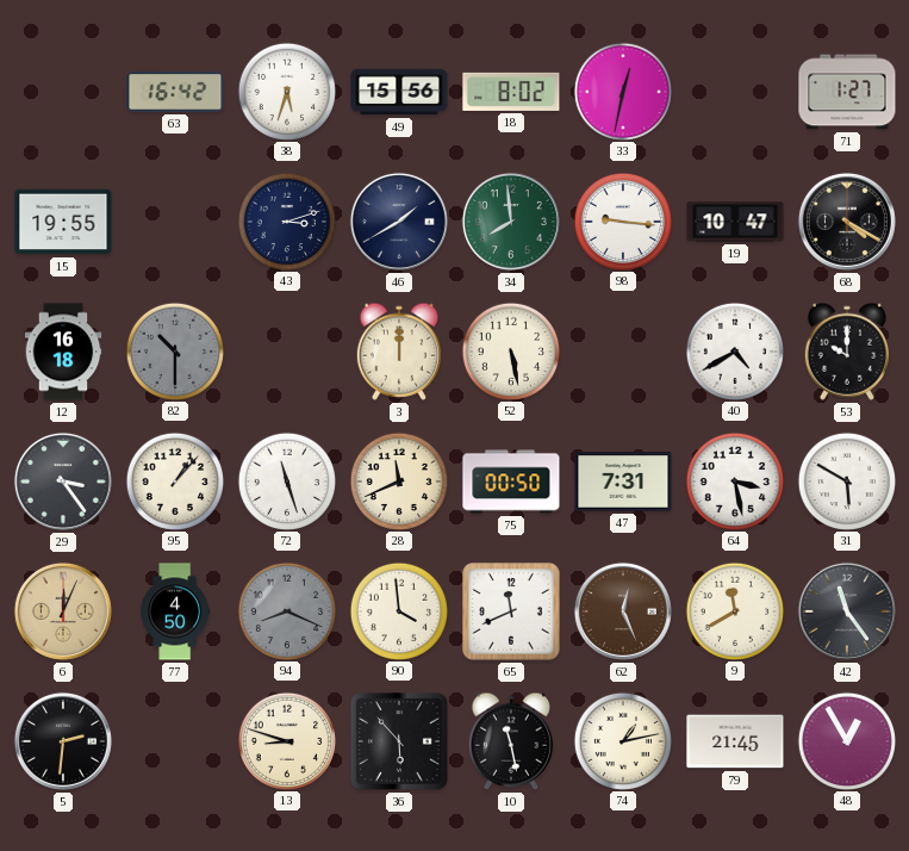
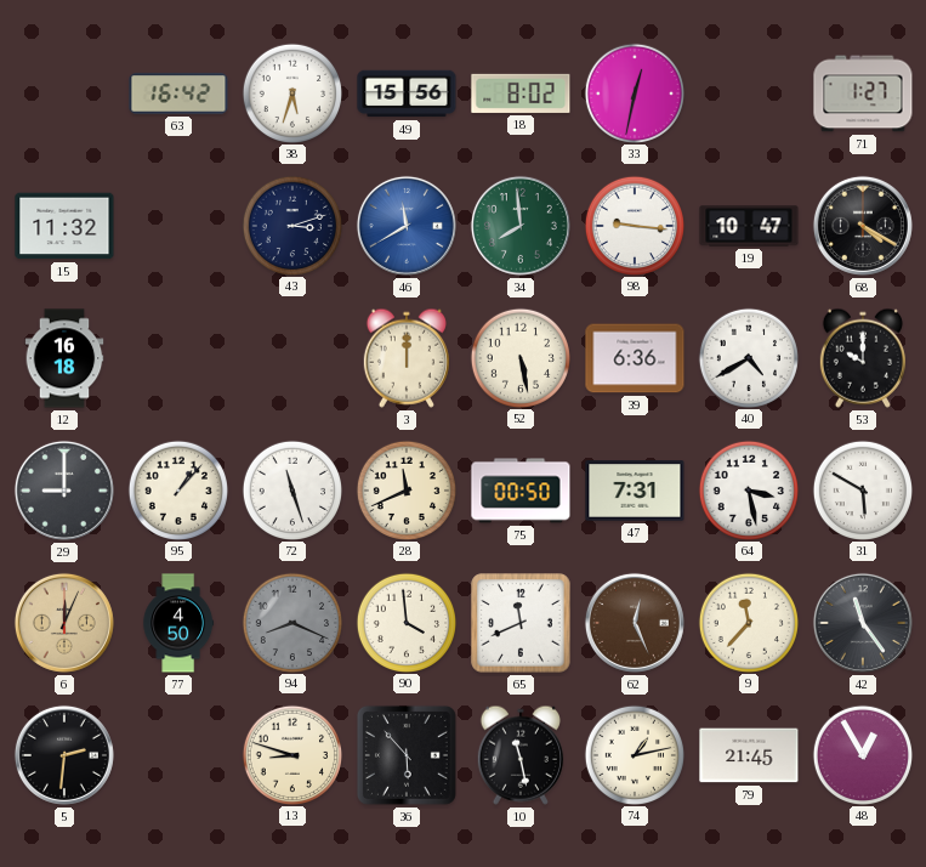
15: 19:55 -> 11:32 (64, 226)
46: 1:40 -> 11:40 (407, 226)
46 dial: navy -> blue (407, 226)
82: 10:30 -> none (174, 350)
39: none -> 6:36 (635, 358)
29: 3:24 -> 9:00 (64, 491)
9: 11:40 -> 11:37 (748, 622)
